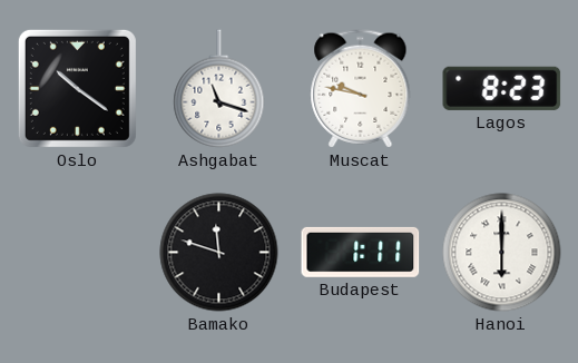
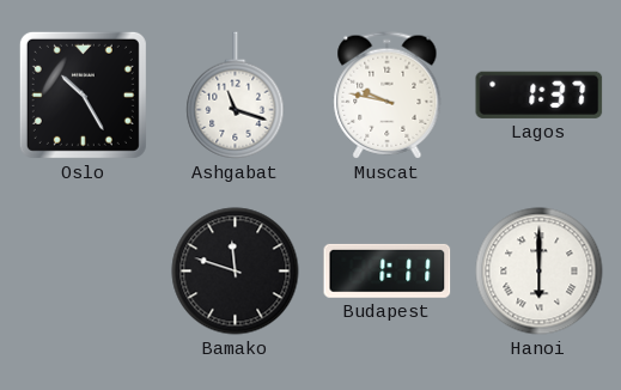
Oslo: 10:21 -> 10:25 (83, 95)
Lagos: 8:23 -> 1:37 (540, 95)
